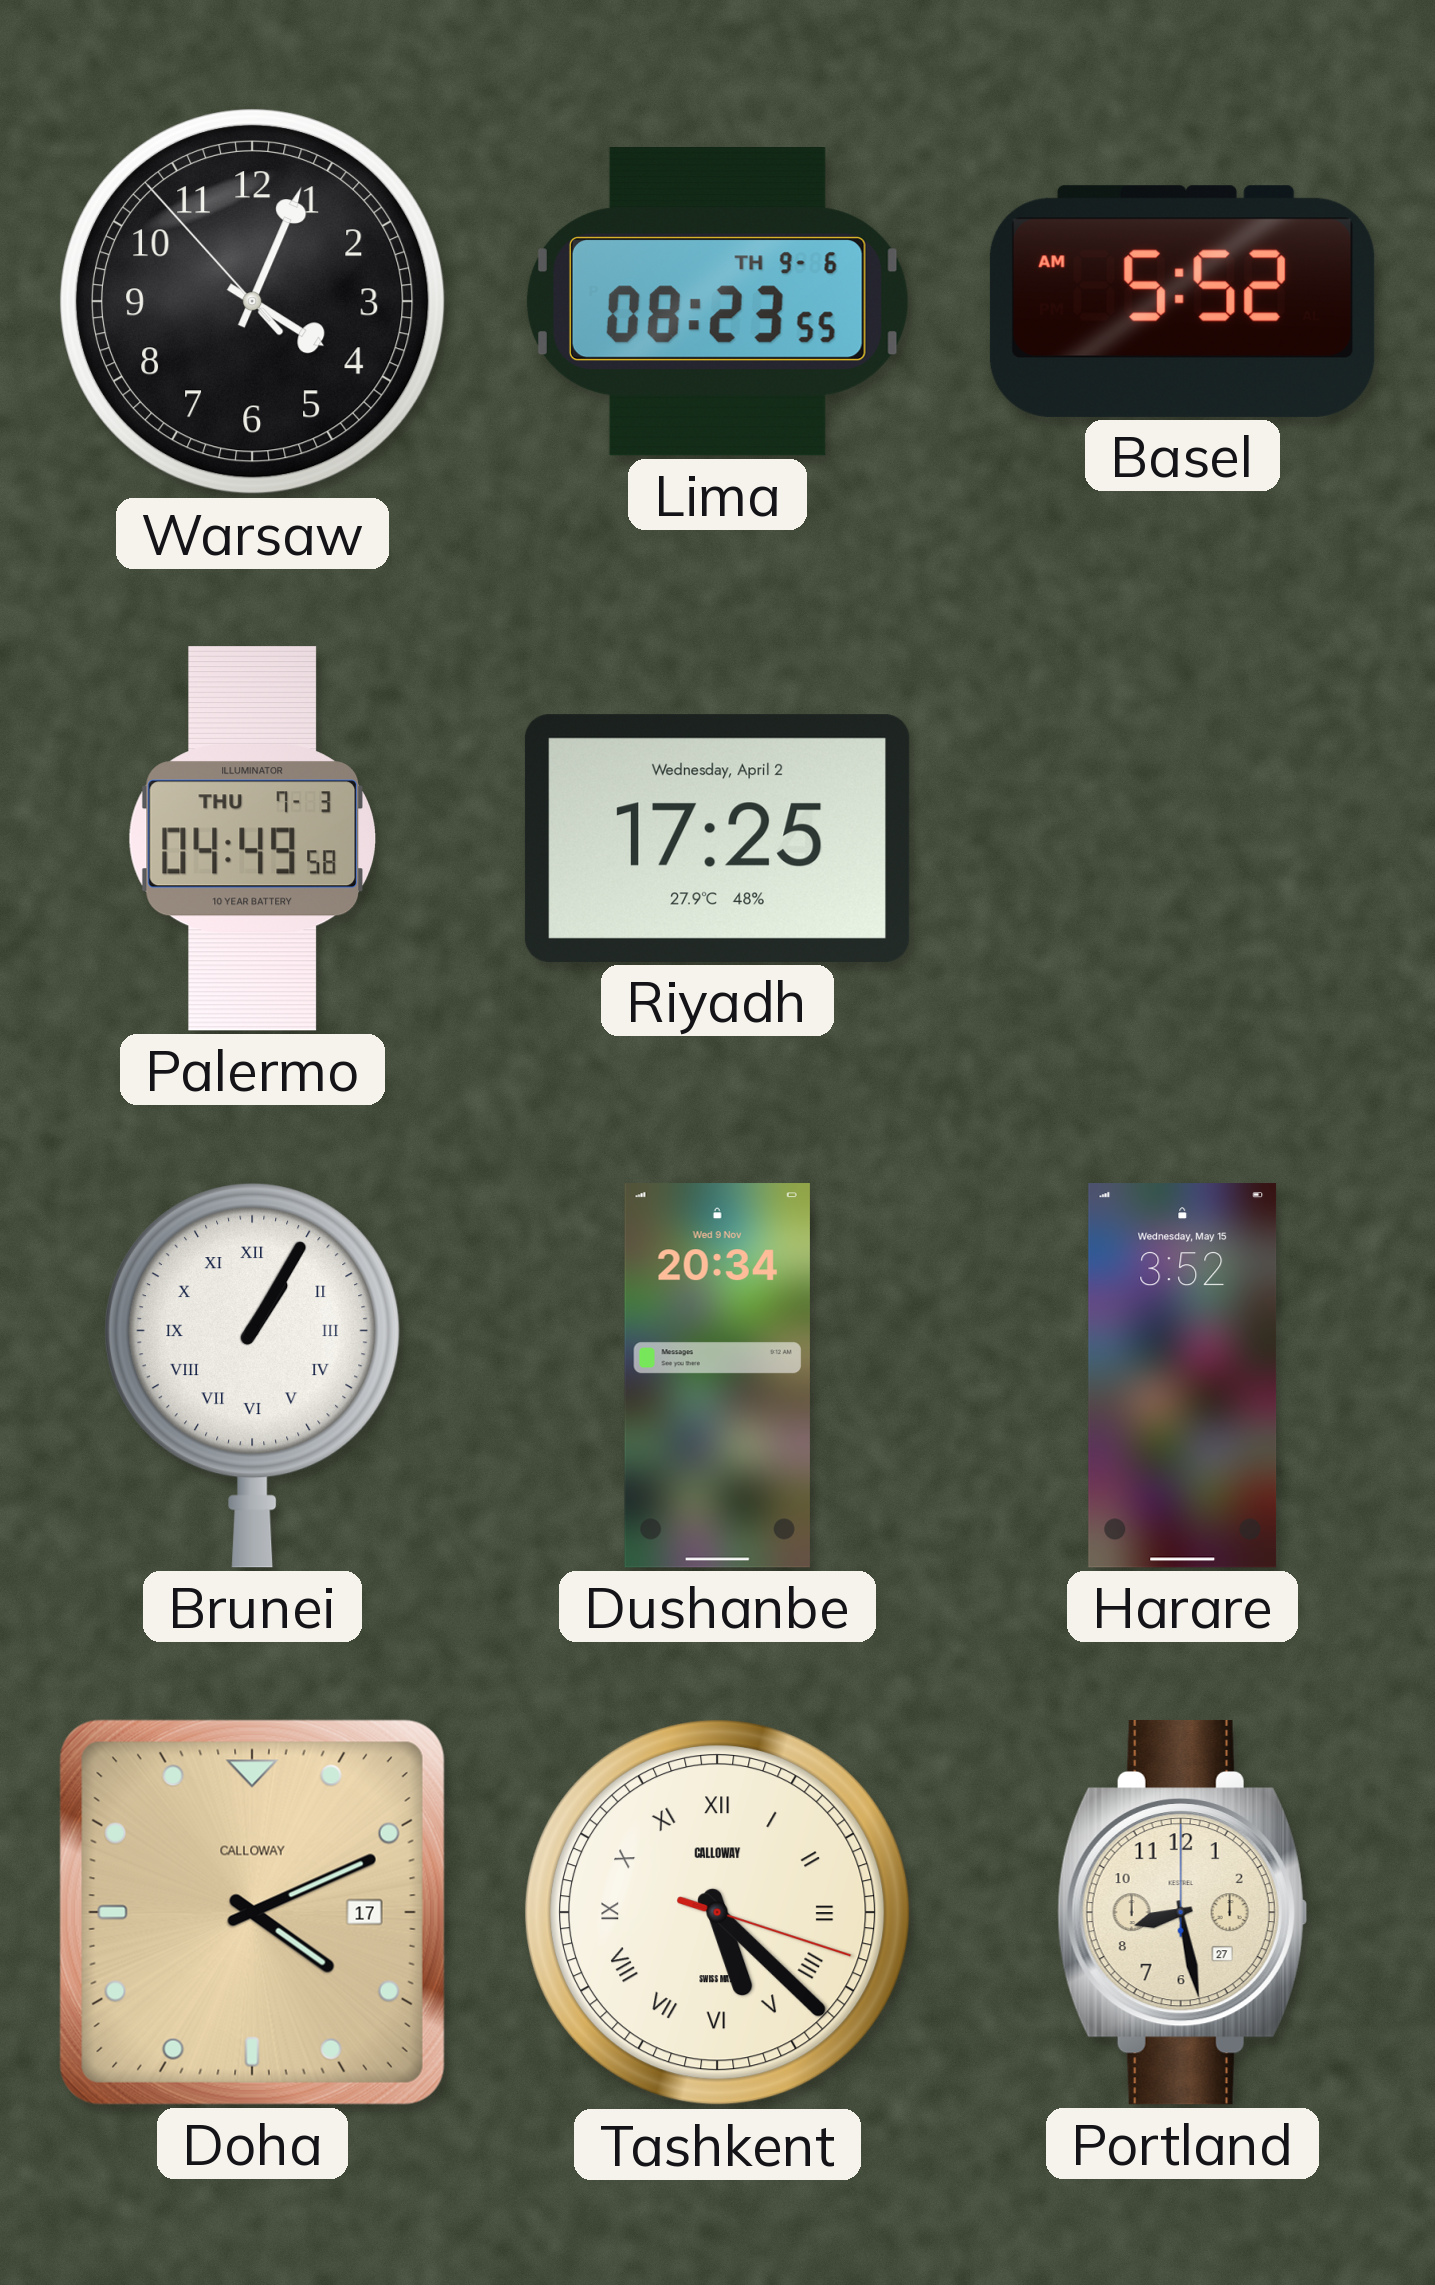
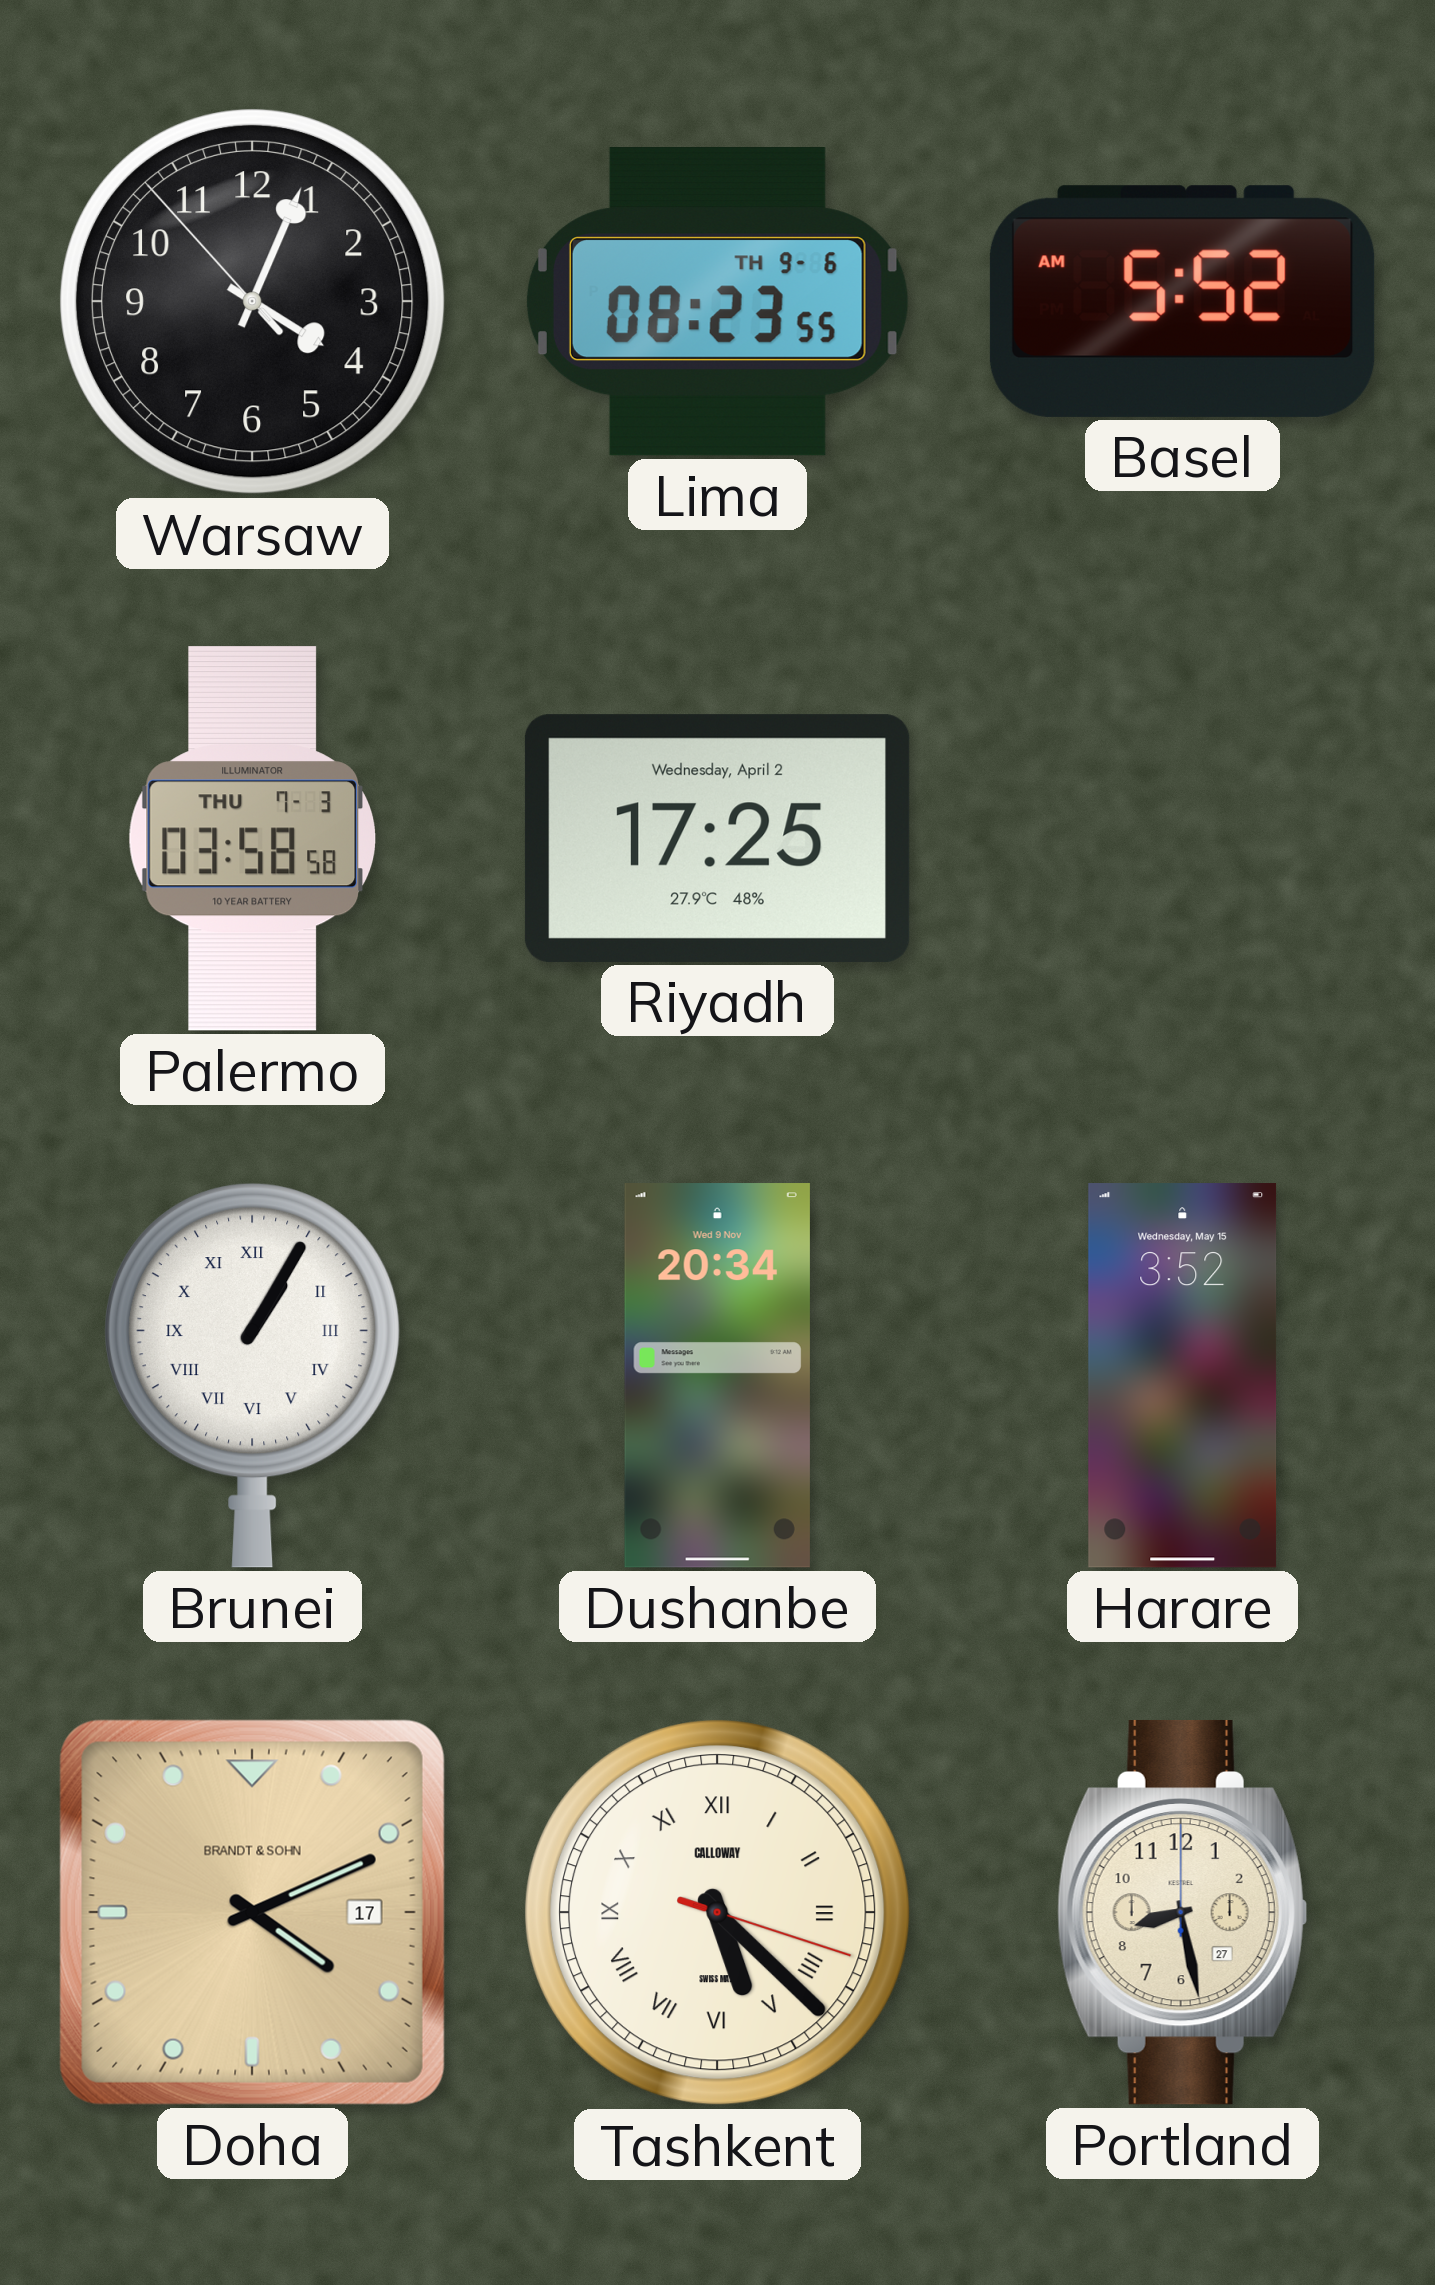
Palermo: 04:49 -> 03:58 (252, 839)
Doha brand: CALLOWAY -> BRANDT & SOHN (252, 1912)
